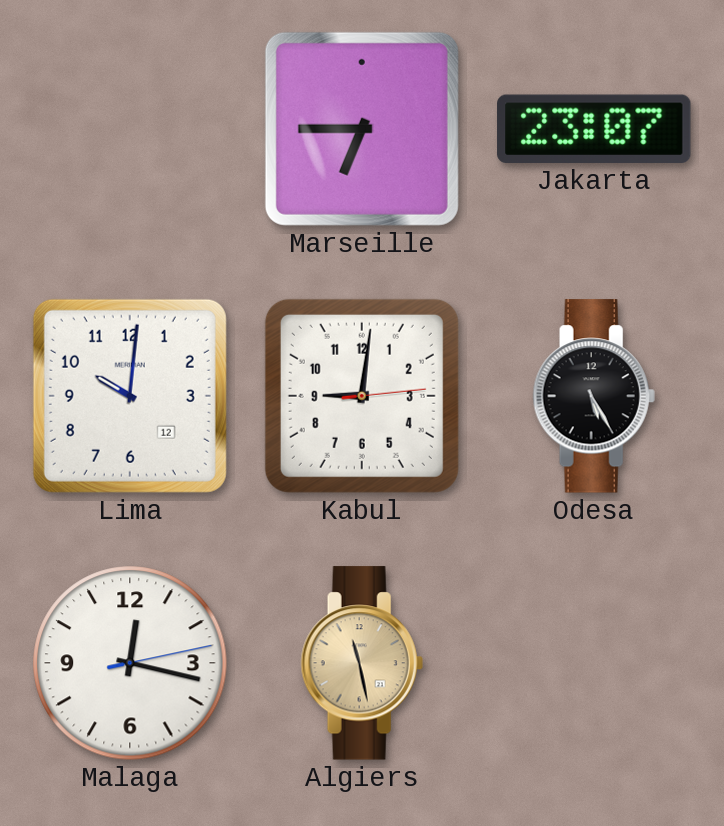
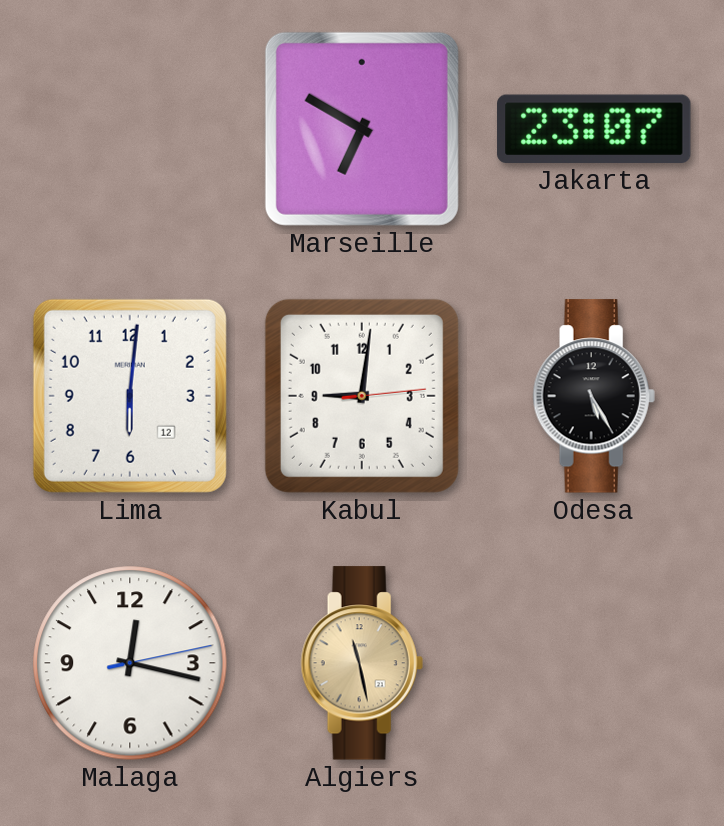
Marseille: 6:45 -> 6:50 (362, 129)
Lima: 10:01 -> 6:01 (130, 396)
